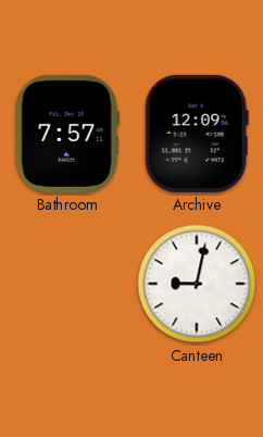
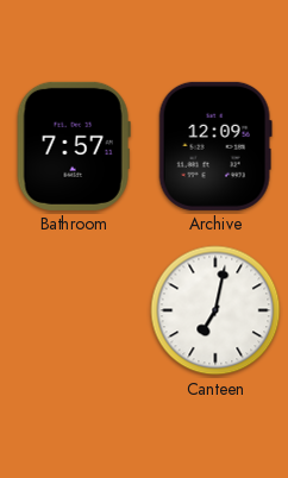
Canteen: 9:02 -> 7:02 (215, 310)
